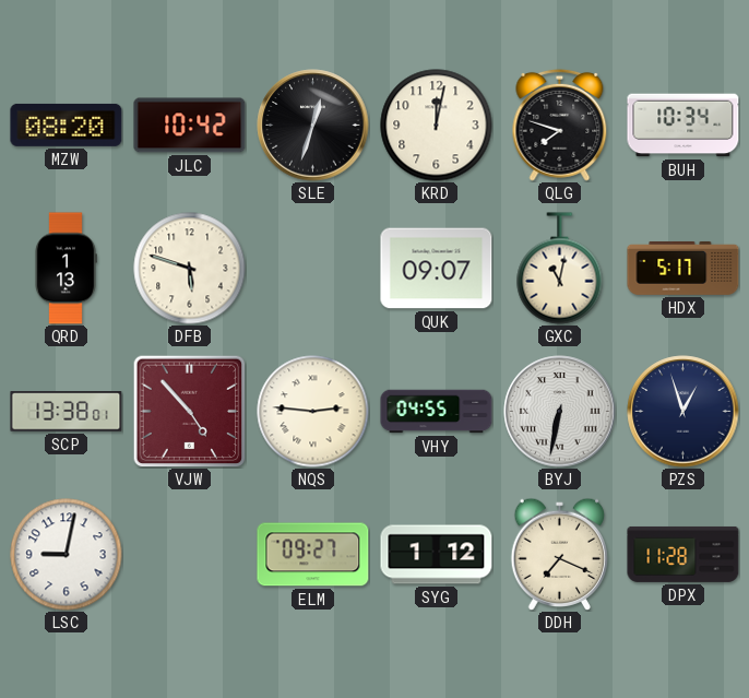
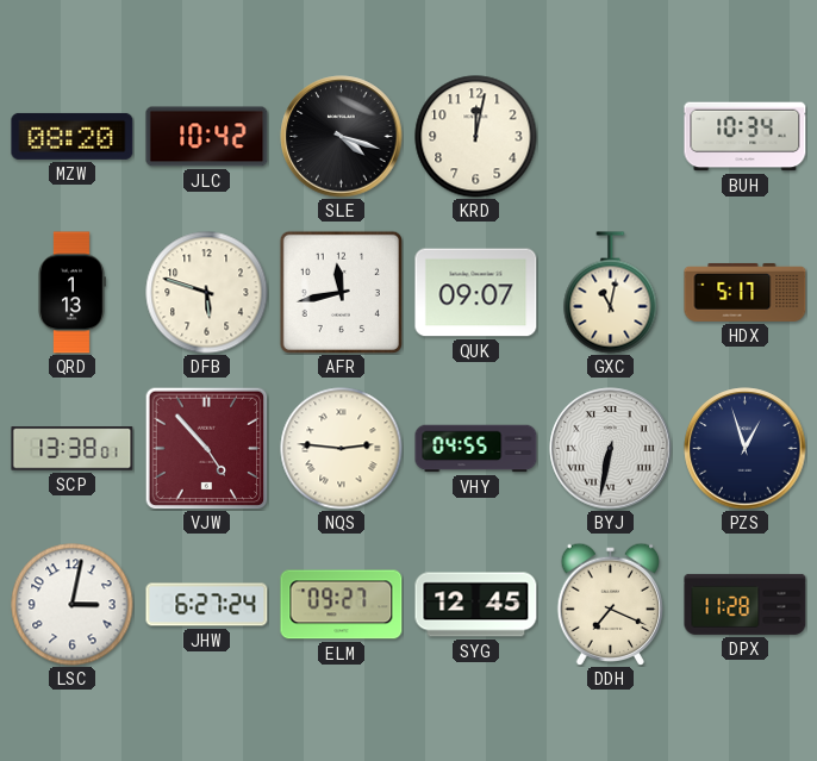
SLE: 12:33 -> 4:18 (342, 137)
QLG: 7:48 -> none (560, 125)
AFR: none -> 11:43 (341, 292)
LSC: 9:02 -> 3:02 (73, 605)
JHW: none -> 6:27 (207, 605)
SYG: 1:12 -> 12:45 (476, 605)
